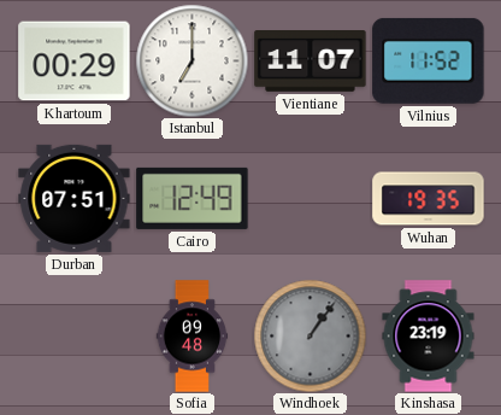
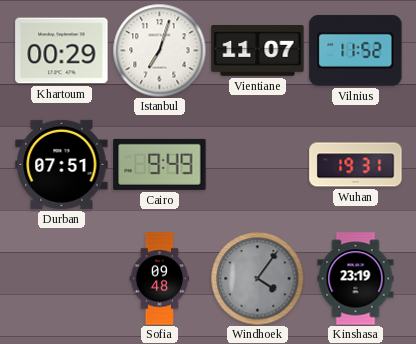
Istanbul: 7:00 -> 7:03 (159, 50)
Cairo: 12:49 -> 9:49 (160, 164)
Wuhan: 19:35 -> 19:31 (356, 165)
Windhoek: 1:06 -> 4:06 (257, 278)
